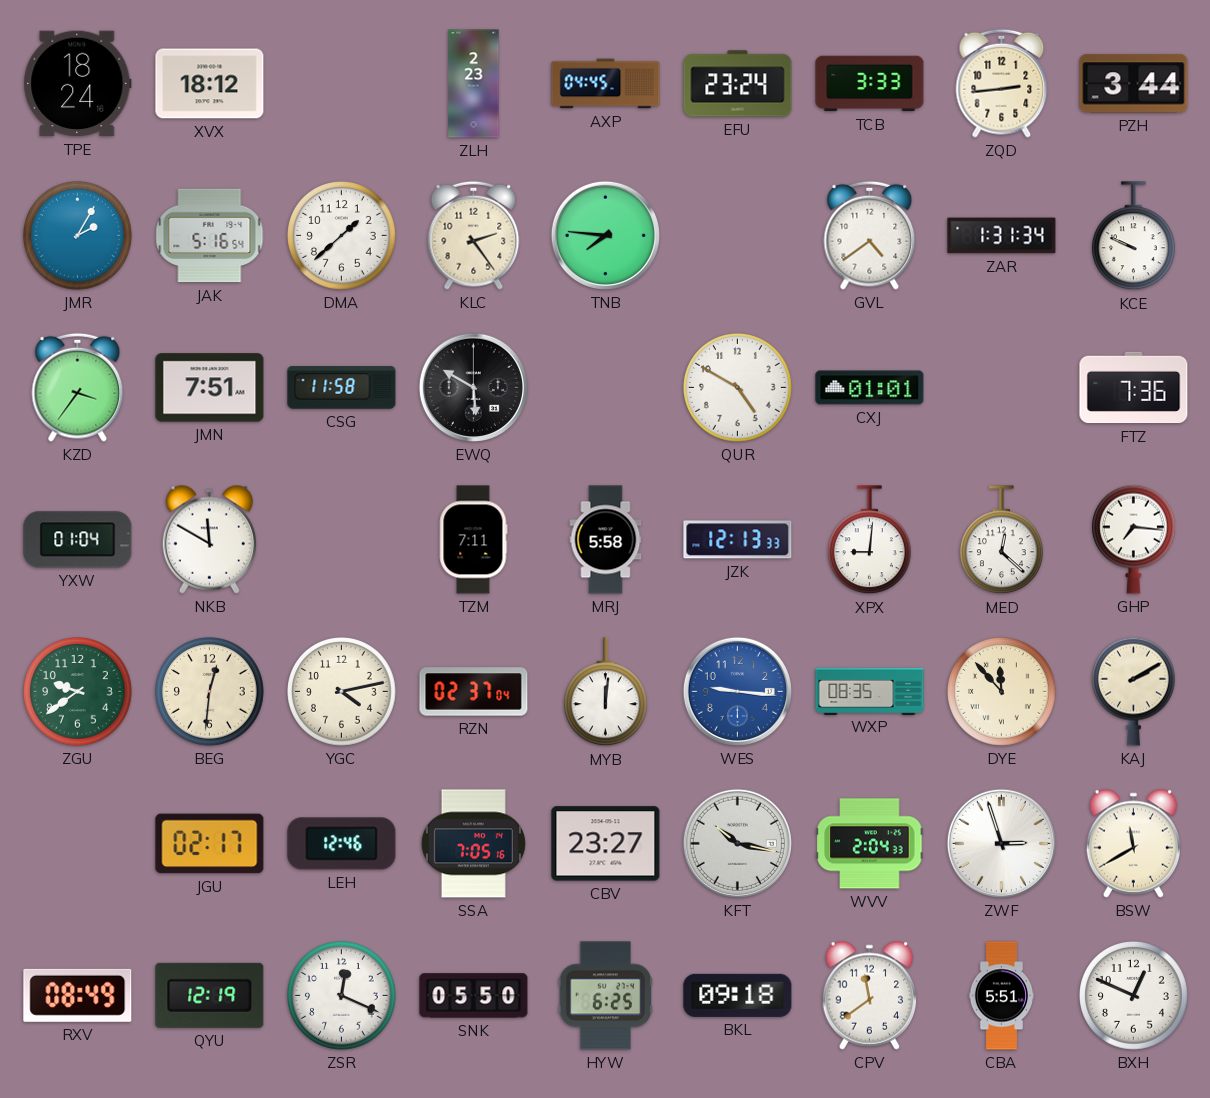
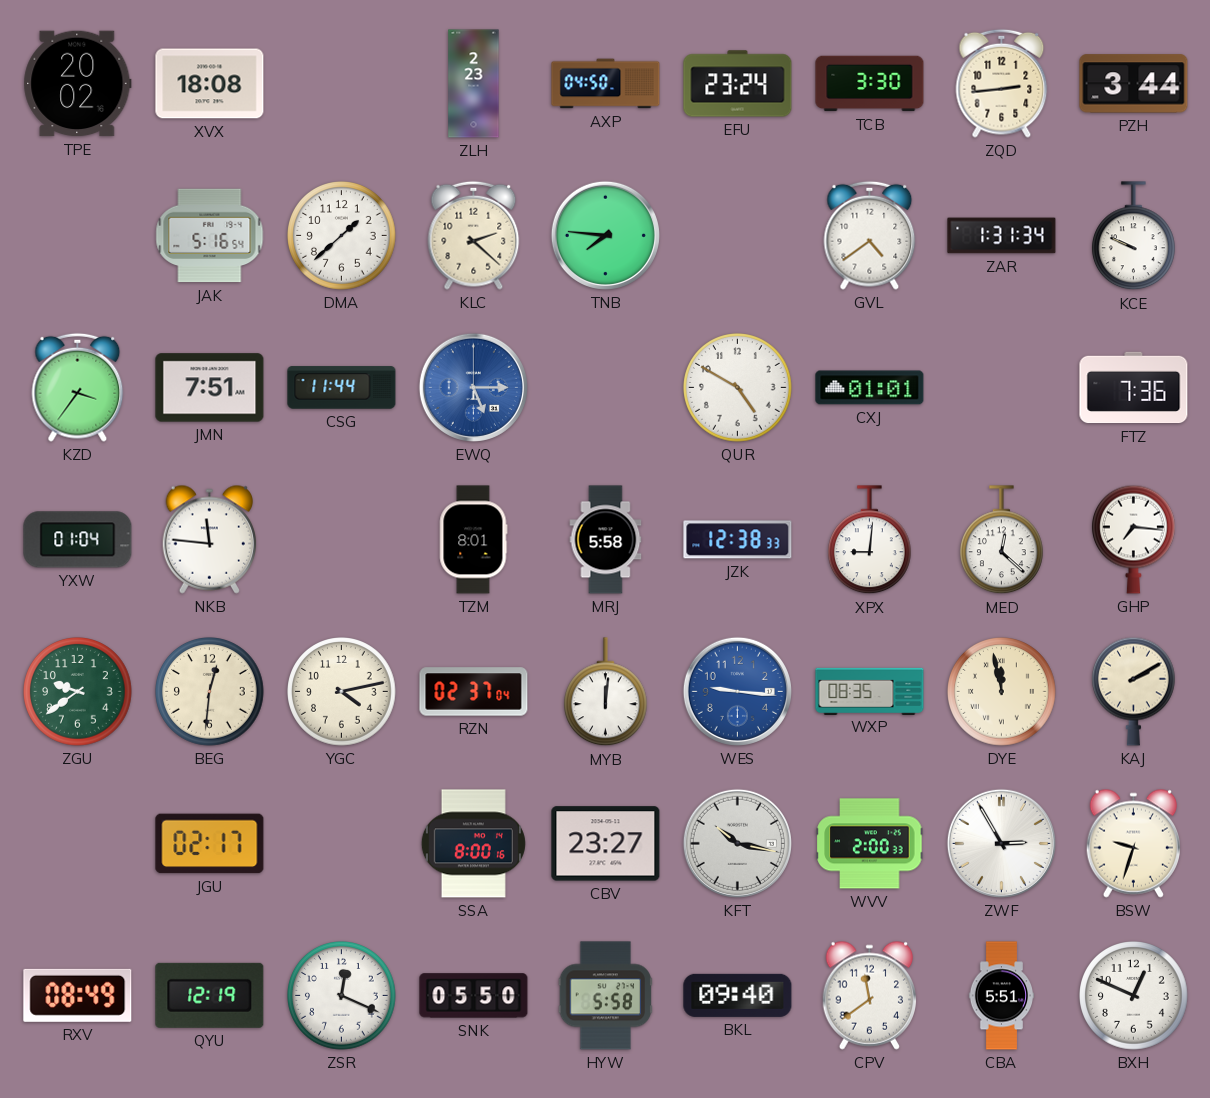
TPE: 18:24 -> 20:02 (78, 84)
XVX: 18:12 -> 18:08 (210, 84)
AXP: 04:45 -> 04:50 (606, 84)
TCB: 3:33 -> 3:30 (870, 84)
JMR: 2:05 -> none (78, 236)
KLC: 2:24 -> 2:22 (474, 235)
CSG: 11:58 -> 11:44 (342, 388)
EWQ: 5:50 -> 5:15 (473, 387)
EWQ dial: black -> blue (473, 387)
NKB: 11:50 -> 11:46 (209, 539)
TZM: 7:11 -> 8:01 (473, 540)
JZK: 12:13 -> 12:38 (738, 540)
DYE: 11:53 -> 11:58 (1002, 692)
LEH: 12:46 -> none (342, 844)
SSA: 7:05 -> 8:00 (473, 844)
WVV: 2:04 -> 2:00 (870, 844)
ZWF: 2:57 -> 2:55 (1001, 843)
BSW: 11:40 -> 9:33 (1133, 843)
HYW: 6:25 -> 5:58 (606, 996)
BKL: 09:18 -> 09:40 (738, 995)
